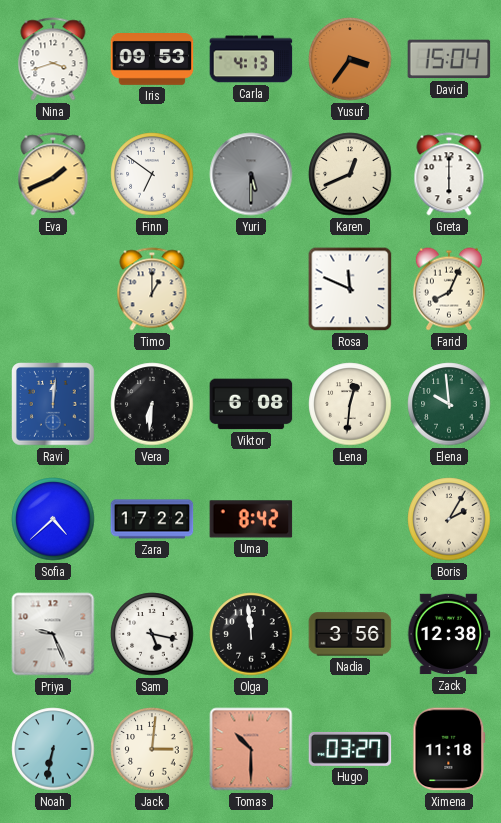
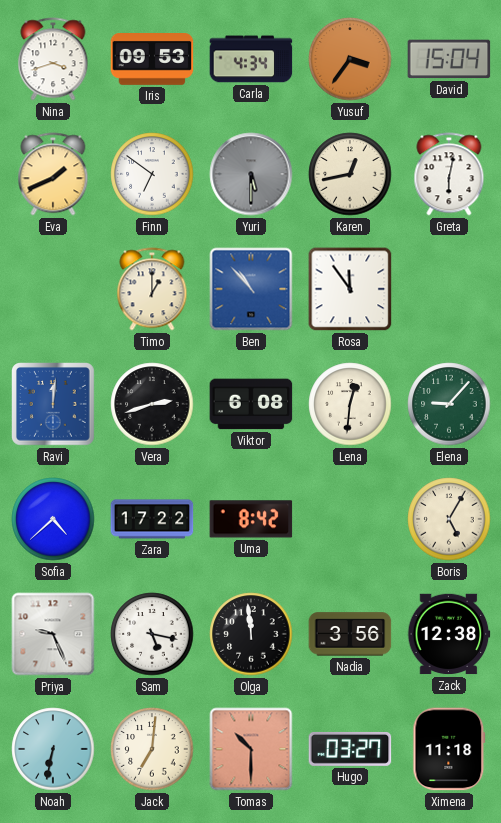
Carla: 4:13 -> 4:34 (251, 59)
Karen: 12:41 -> 12:43 (350, 174)
Greta: 6:00 -> 6:02 (449, 174)
Ben: none -> 10:53 (251, 289)
Rosa: 11:49 -> 11:54 (350, 289)
Farid: 8:04 -> none (449, 289)
Vera: 6:31 -> 2:42 (152, 404)
Elena: 9:59 -> 9:07 (449, 404)
Boris: 2:05 -> 5:05 (449, 519)
Jack: 3:01 -> 7:01 (152, 749)
